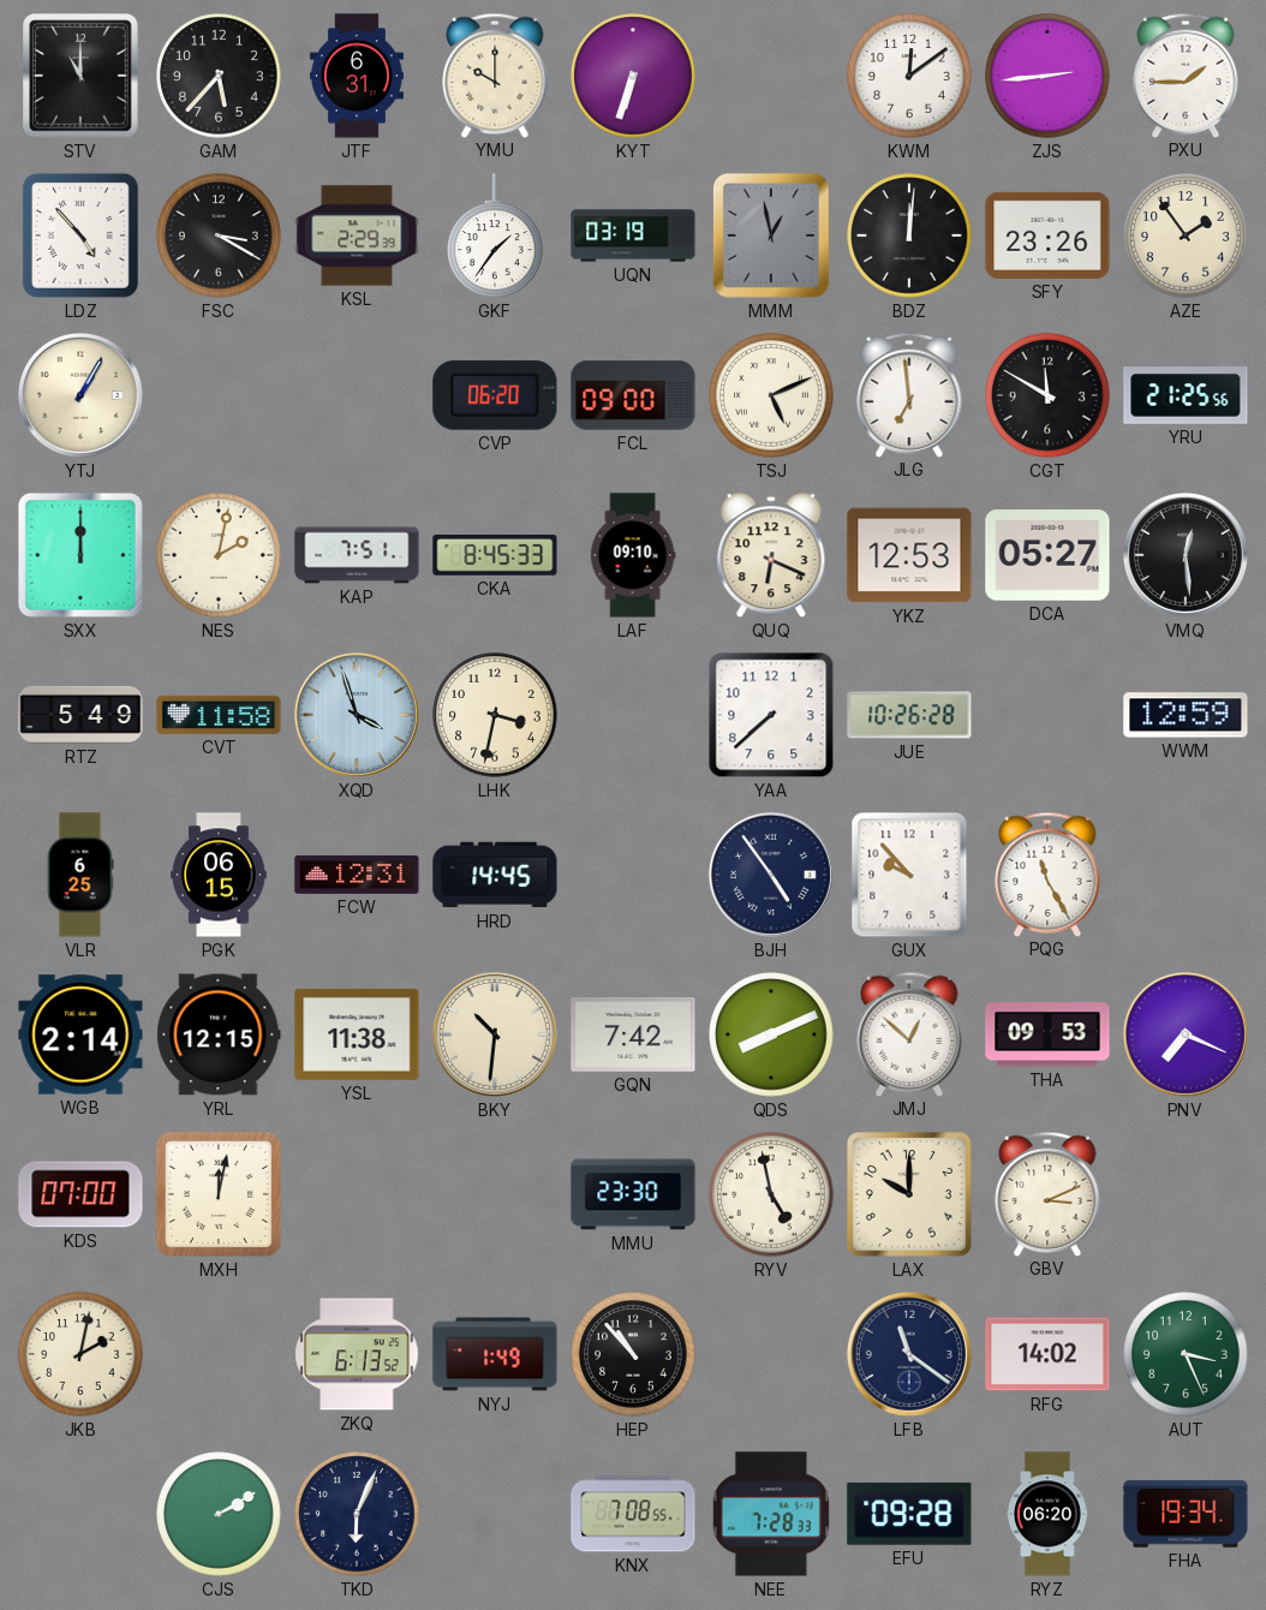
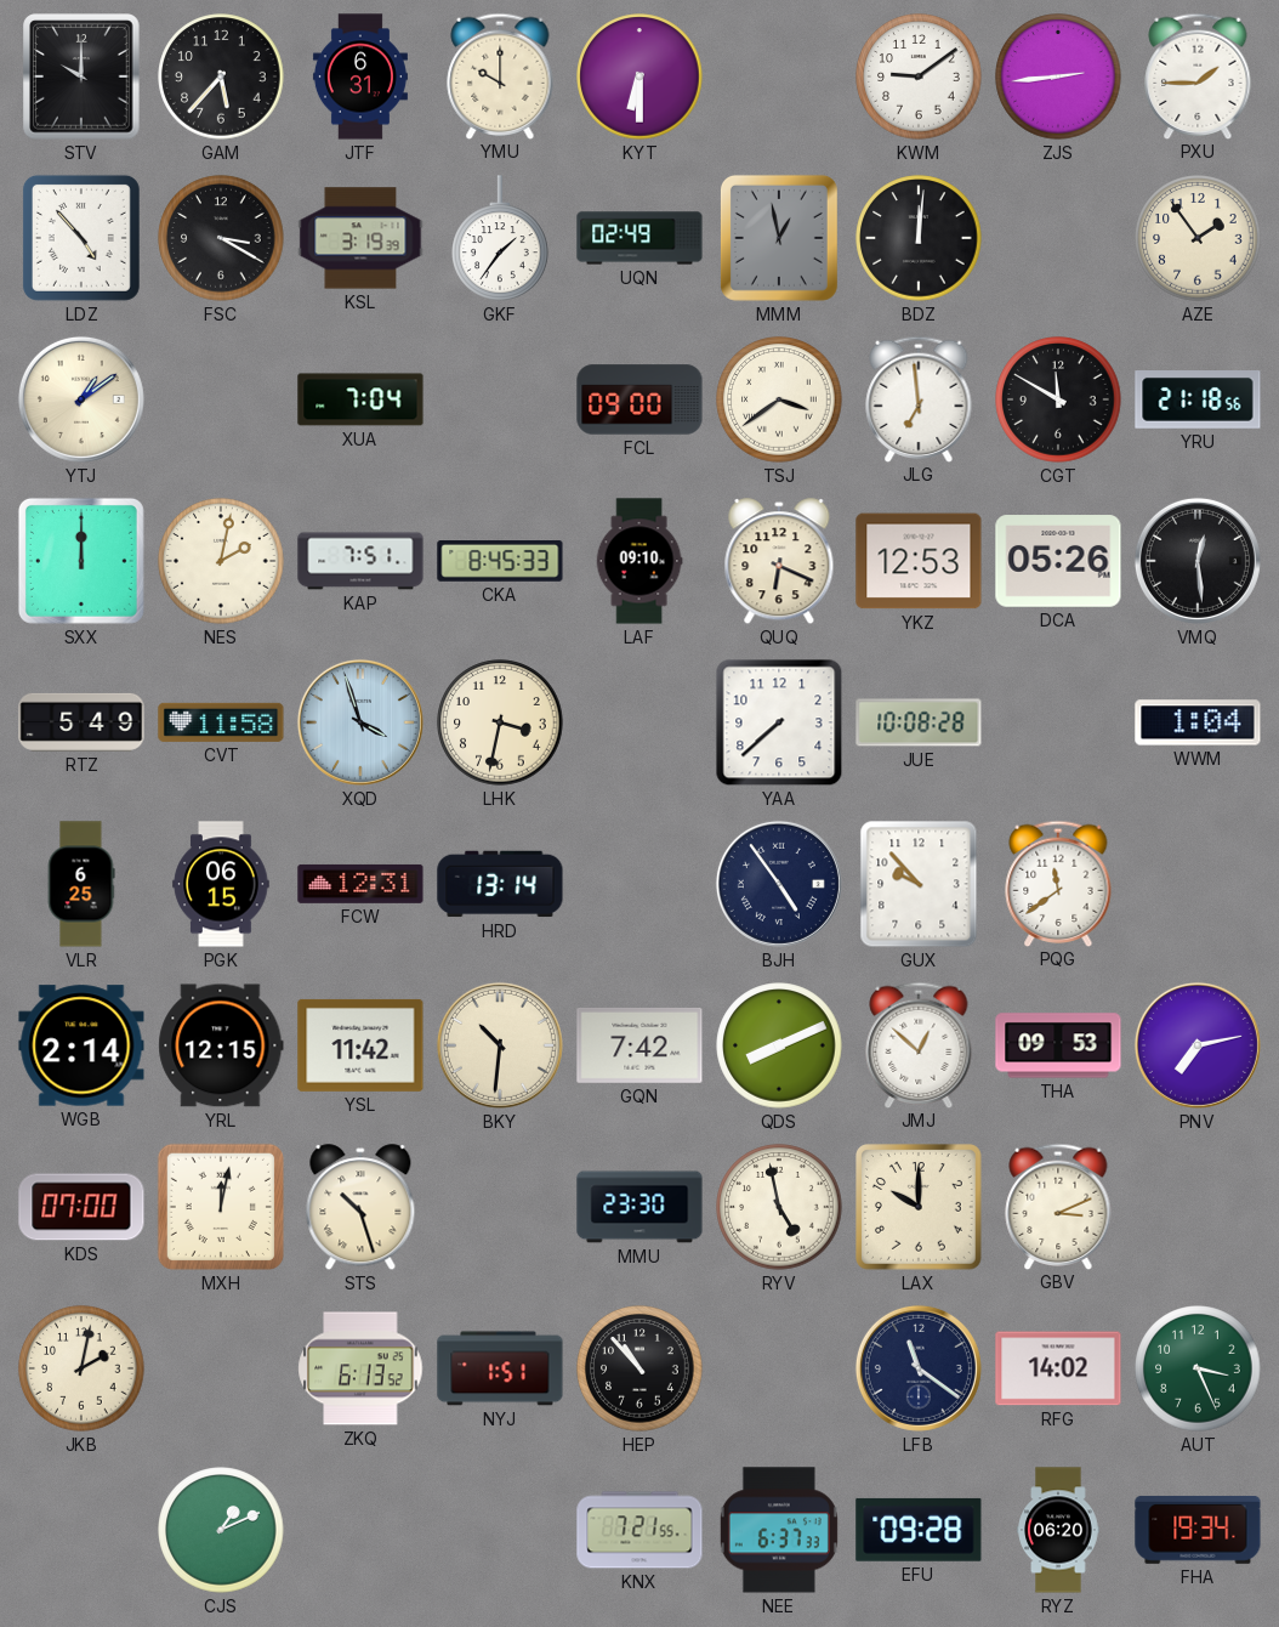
STV: 11:00 -> 10:00 (81, 76)
KYT: 6:33 -> 6:30 (639, 76)
KWM: 12:09 -> 9:09 (919, 76)
KSL: 2:29 -> 3:19 (360, 238)
UQN: 03:19 -> 02:49 (639, 238)
SFY: 23:26 -> none (1047, 235)
YTJ: 1:05 -> 1:09 (81, 399)
XUA: none -> 7:04 (360, 399)
CVP: 06:20 -> none (495, 395)
TSJ: 5:11 -> 3:39 (779, 399)
YRU: 21:25 -> 21:18 (1198, 401)
DCA: 05:27 -> 05:26 (1058, 561)
JUE: 10:26 -> 10:08 (919, 722)
WWM: 12:59 -> 1:04 (1198, 722)
HRD: 14:45 -> 13:14 (500, 884)
PQG: 11:25 -> 11:39 (1058, 883)
YSL: 11:38 -> 11:42 (360, 1045)
PNV: 7:19 -> 7:13 (1198, 1045)
STS: none -> 10:27 (360, 1208)
NYJ: 1:49 -> 1:51 (500, 1368)
CJS: 2:10 -> 1:11 (221, 1530)
TKD: 6:04 -> none (357, 1514)
KNX: 7:08 -> 7:21 (639, 1530)
NEE: 7:28 -> 6:37 (779, 1530)
